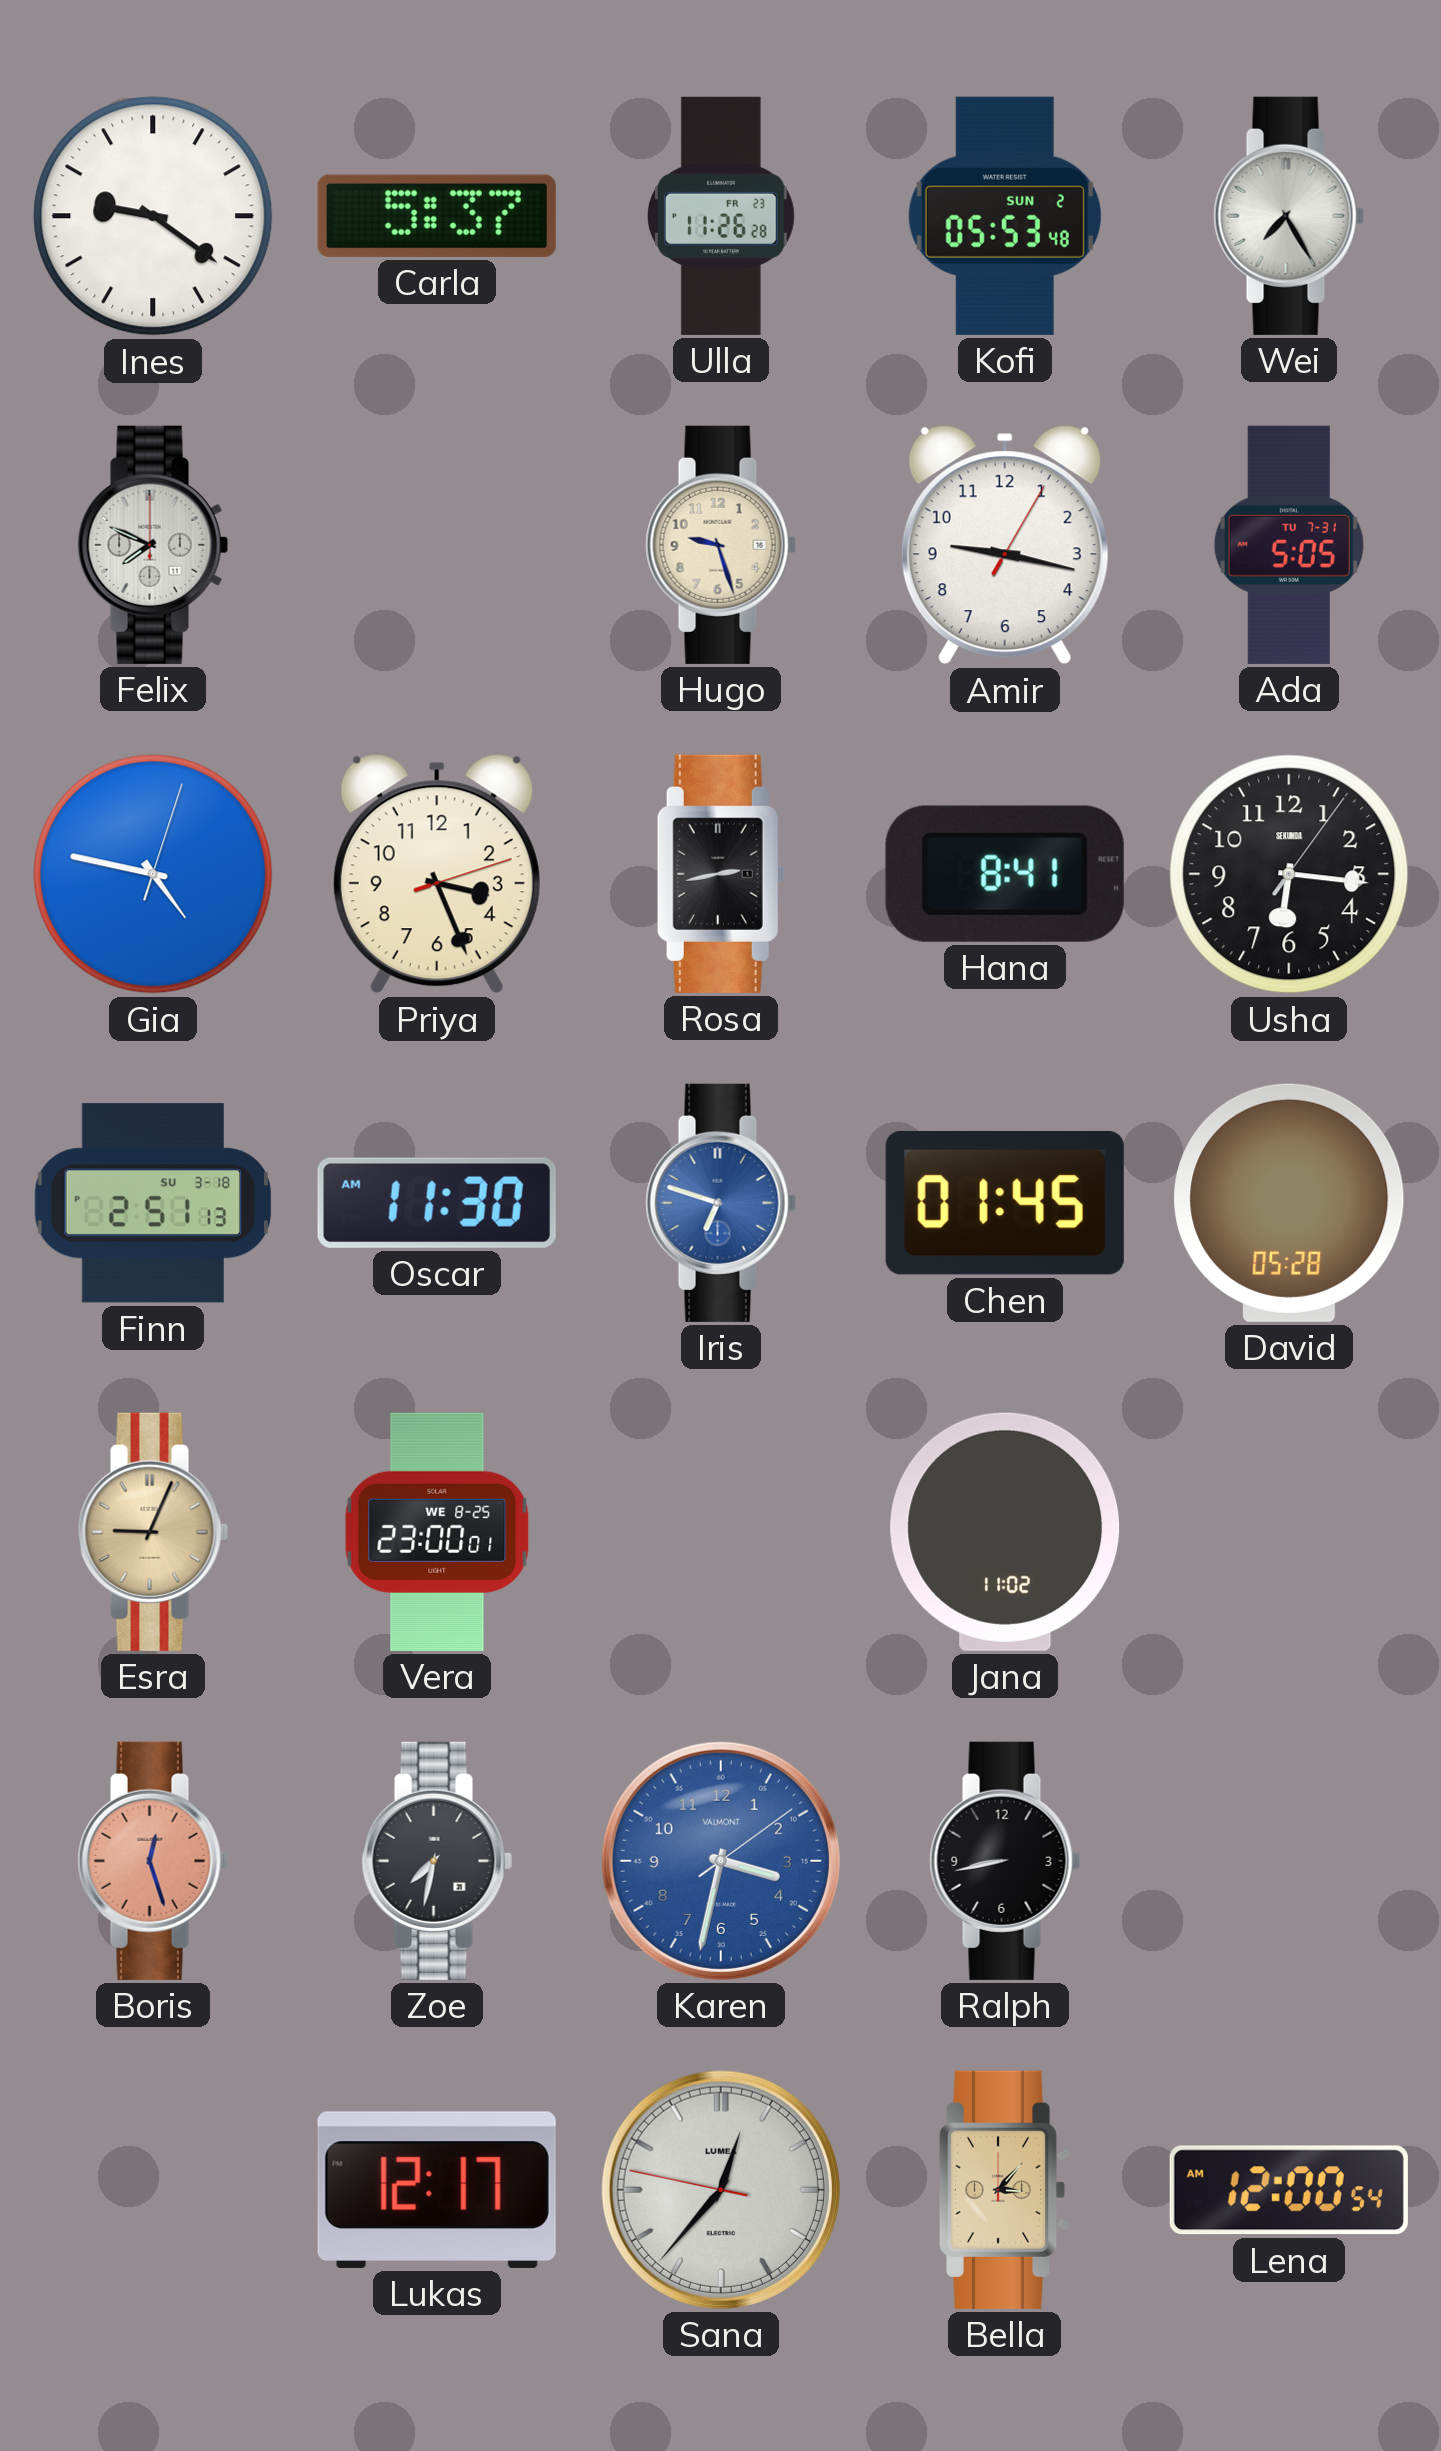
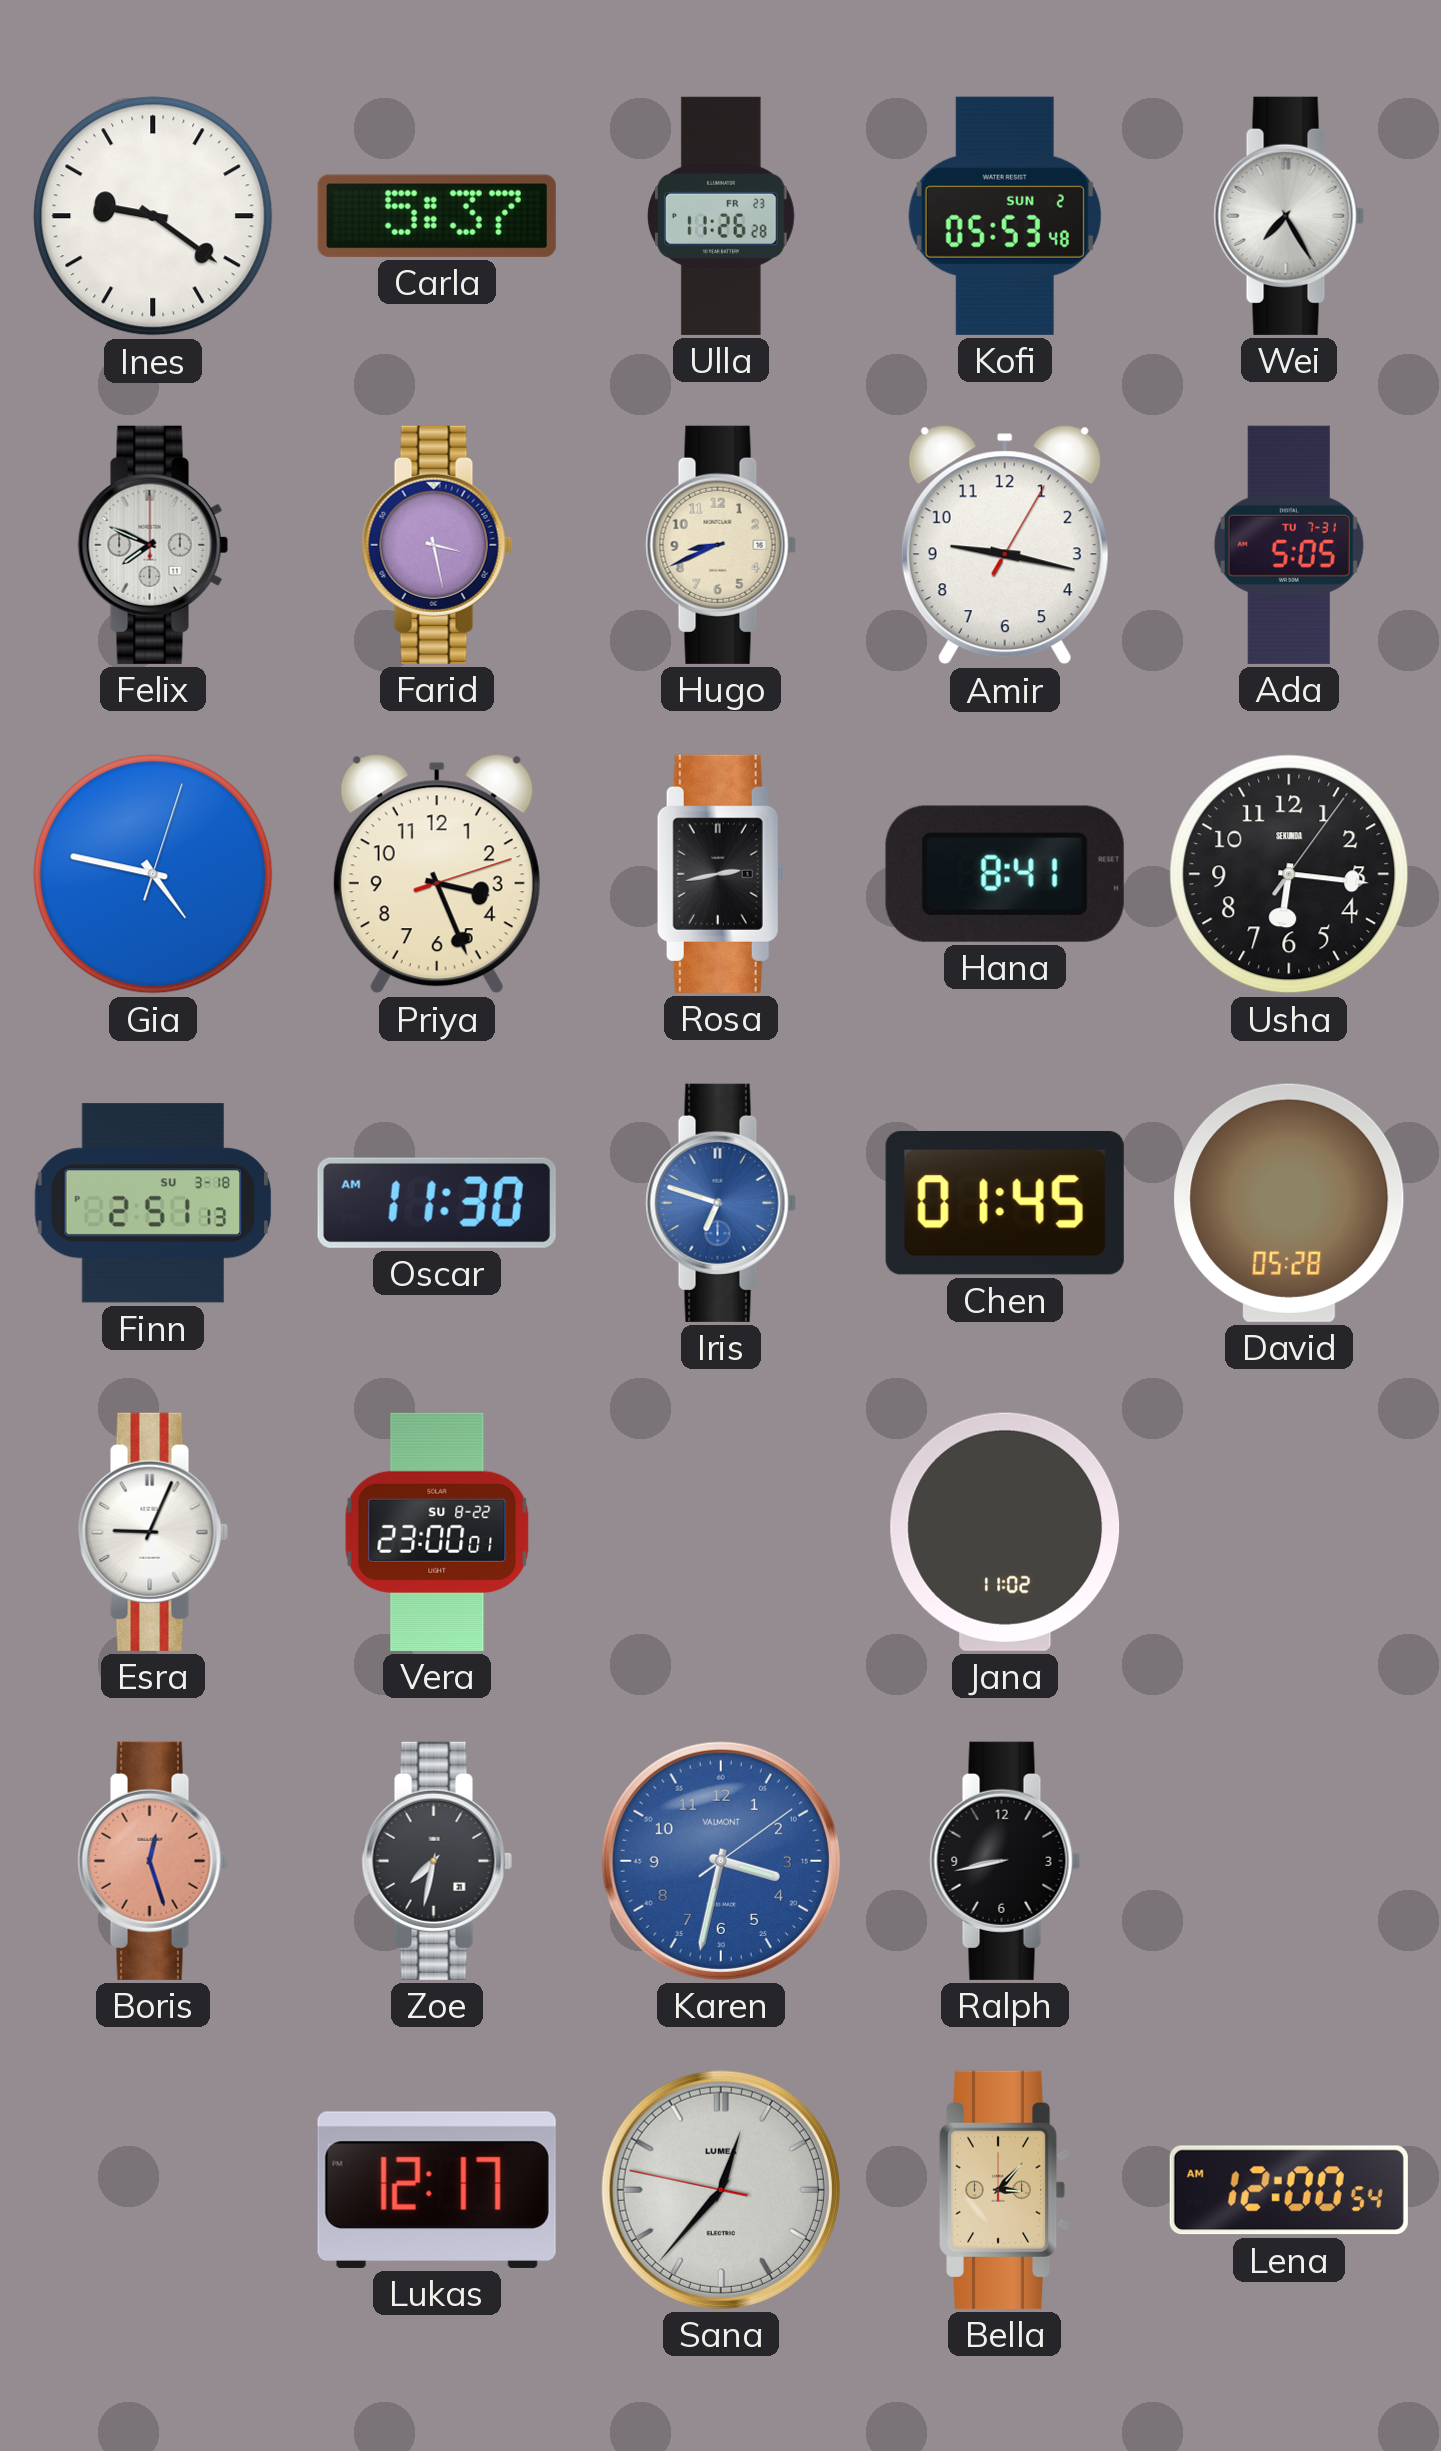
Farid: none -> 3:28 (437, 545)
Hugo: 9:27 -> 8:41 (721, 545)
Esra dial: champagne -> white (153, 1532)
Vera date: WE 8-25 -> SU 8-22 (437, 1532)
